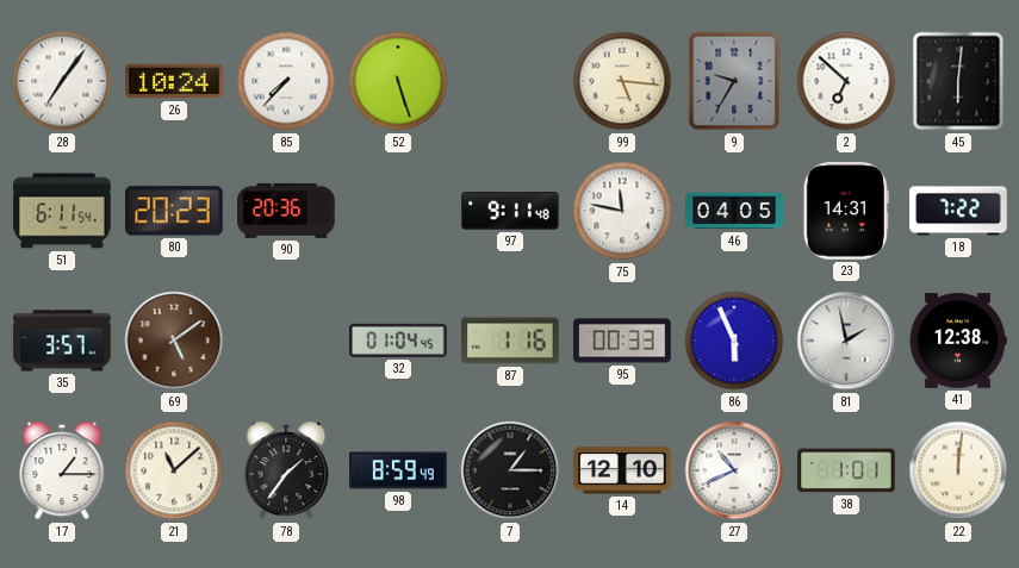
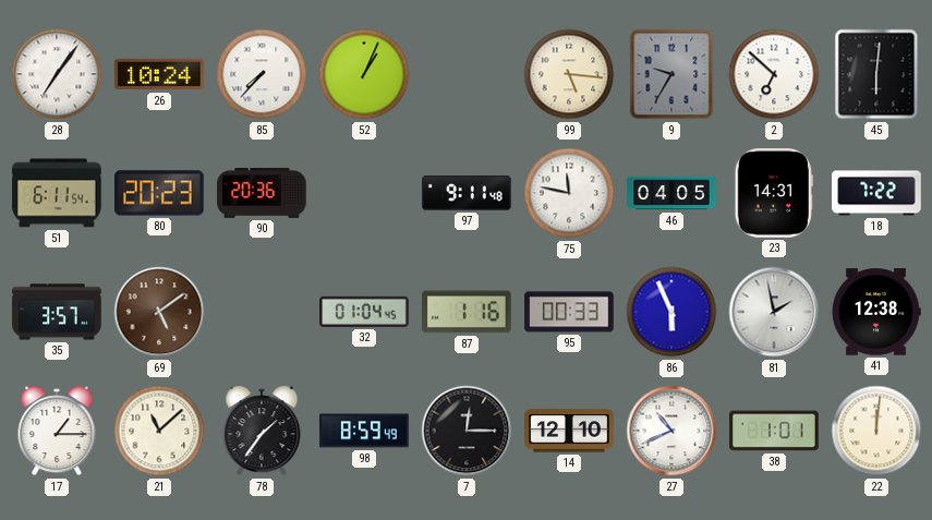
52: 5:27 -> 1:04 (364, 74)
7: 1:15 -> 12:15 (467, 431)
